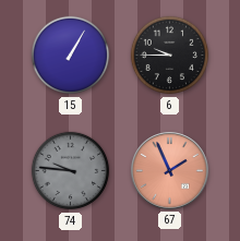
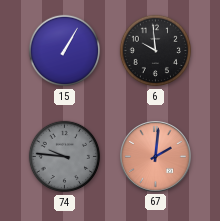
6: 9:45 -> 9:59 (156, 51)
67: 1:56 -> 2:01 (156, 157)
